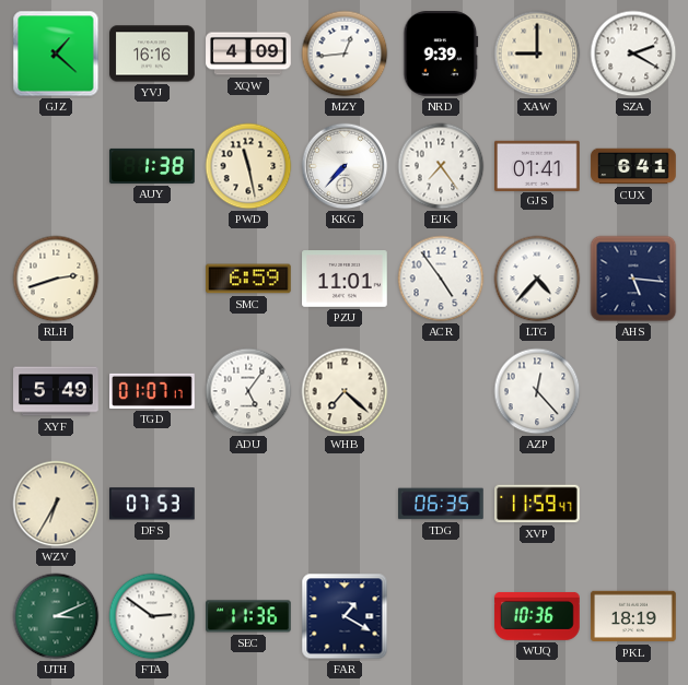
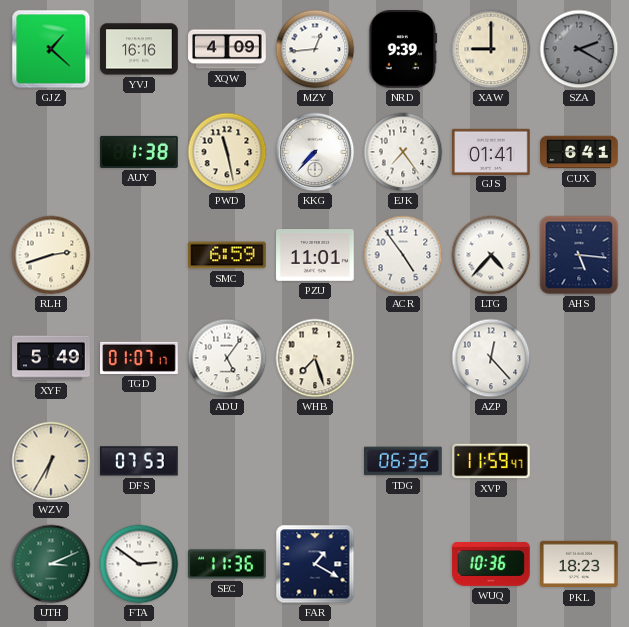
SZA dial: white -> grey (579, 49)
WHB: 7:22 -> 7:27 (315, 358)
PKL: 18:19 -> 18:23 (579, 564)
